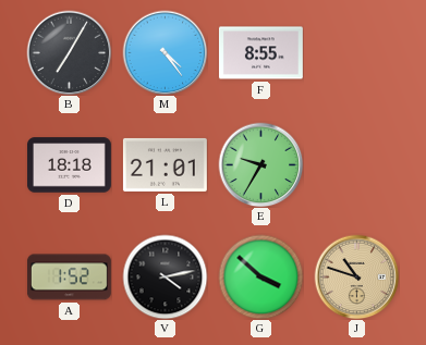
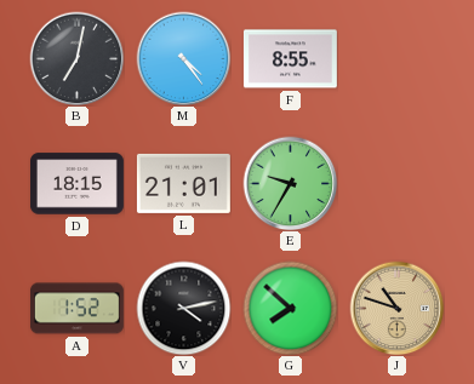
B: 7:05 -> 7:02 (76, 58)
D: 18:18 -> 18:15 (76, 184)
G: 3:52 -> 7:52 (290, 308)
